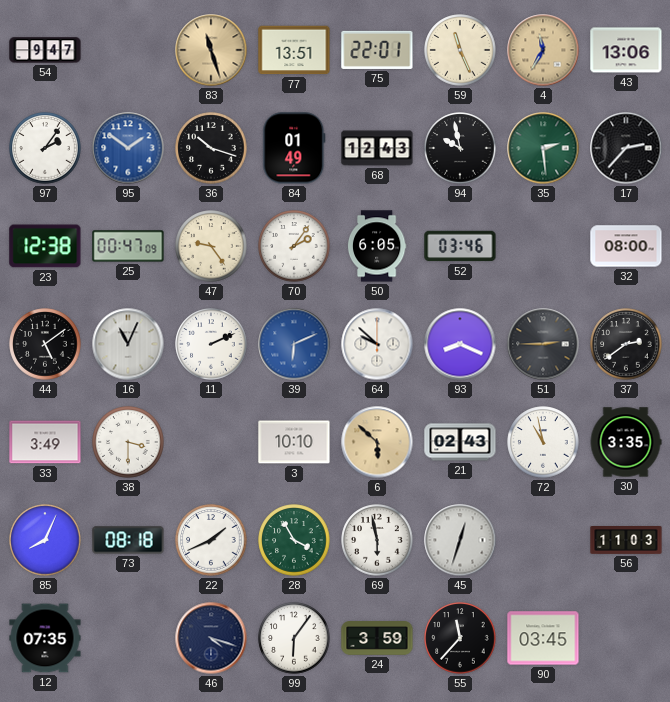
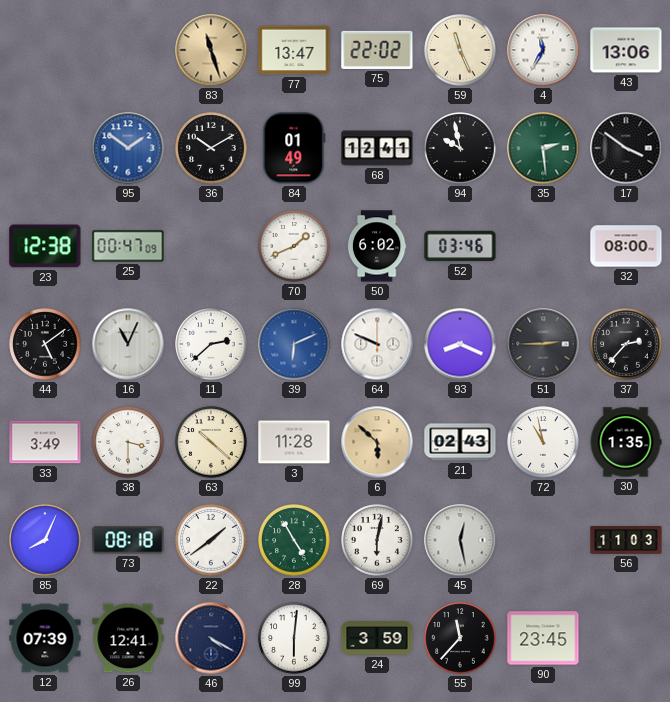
54: 9:47 -> none (45, 50)
77: 13:51 -> 13:47 (294, 50)
75: 22:01 -> 22:02 (377, 50)
4 dial: champagne -> white (543, 50)
97: 2:06 -> none (45, 148)
36: 10:18 -> 10:10 (211, 148)
68: 12:43 -> 12:41 (377, 148)
17: 2:37 -> 3:51 (626, 148)
47: 9:24 -> none (211, 246)
70: 2:06 -> 1:41 (294, 246)
50: 6:05 -> 6:02 (377, 246)
11: 2:11 -> 2:38 (211, 344)
64: 9:52 -> 9:49 (377, 344)
37: 2:39 -> 2:37 (626, 344)
63: none -> 10:22 (211, 442)
3: 10:10 -> 11:28 (294, 442)
30: 3:35 -> 1:35 (626, 442)
22: 1:41 -> 1:39 (211, 540)
28: 3:55 -> 4:55 (294, 540)
69: 5:58 -> 6:02 (377, 540)
45: 12:33 -> 12:28 (460, 540)
12: 07:35 -> 07:39 (45, 638)
26: none -> 12:41 (128, 638)
46: 4:18 -> 4:20 (211, 638)
99: 6:06 -> 6:01 (294, 638)
90: 03:45 -> 23:45 (543, 638)
